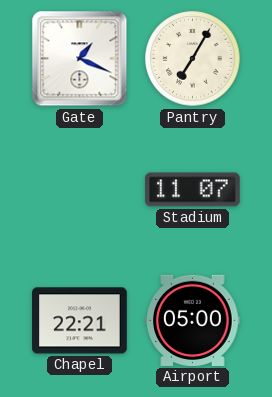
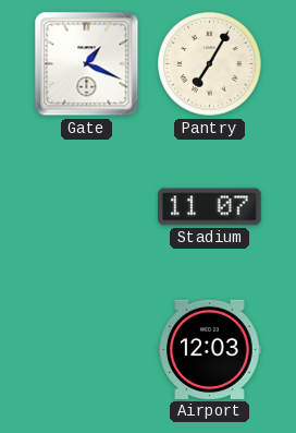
Chapel: 22:21 -> none (80, 321)
Airport: 05:00 -> 12:03 (210, 349)
